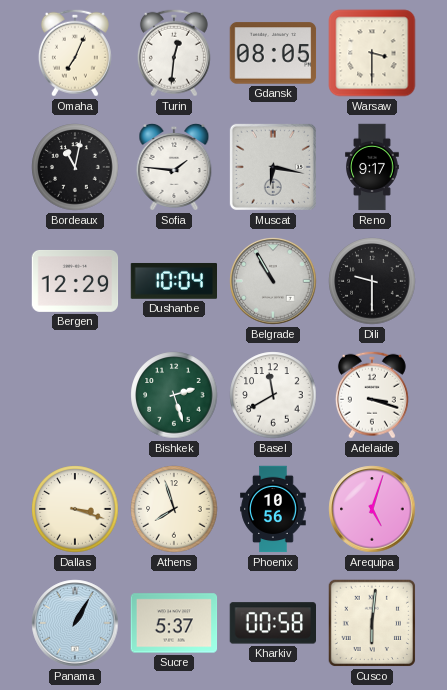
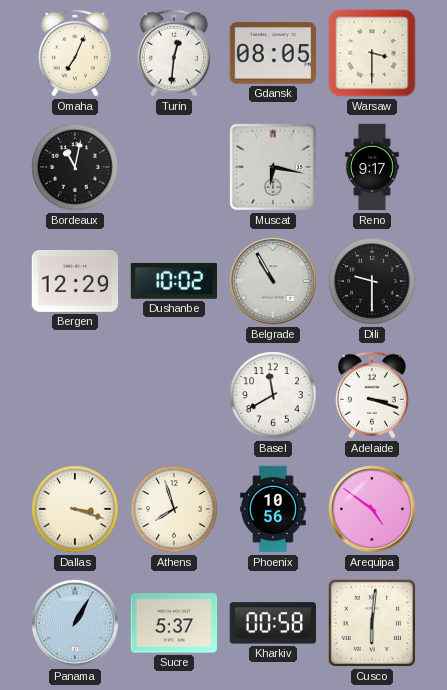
Sofia: 1:46 -> none (174, 167)
Dushanbe: 10:04 -> 10:02 (173, 281)
Bishkek: 2:27 -> none (174, 395)
Arequipa: 5:03 -> 4:51 (372, 509)
